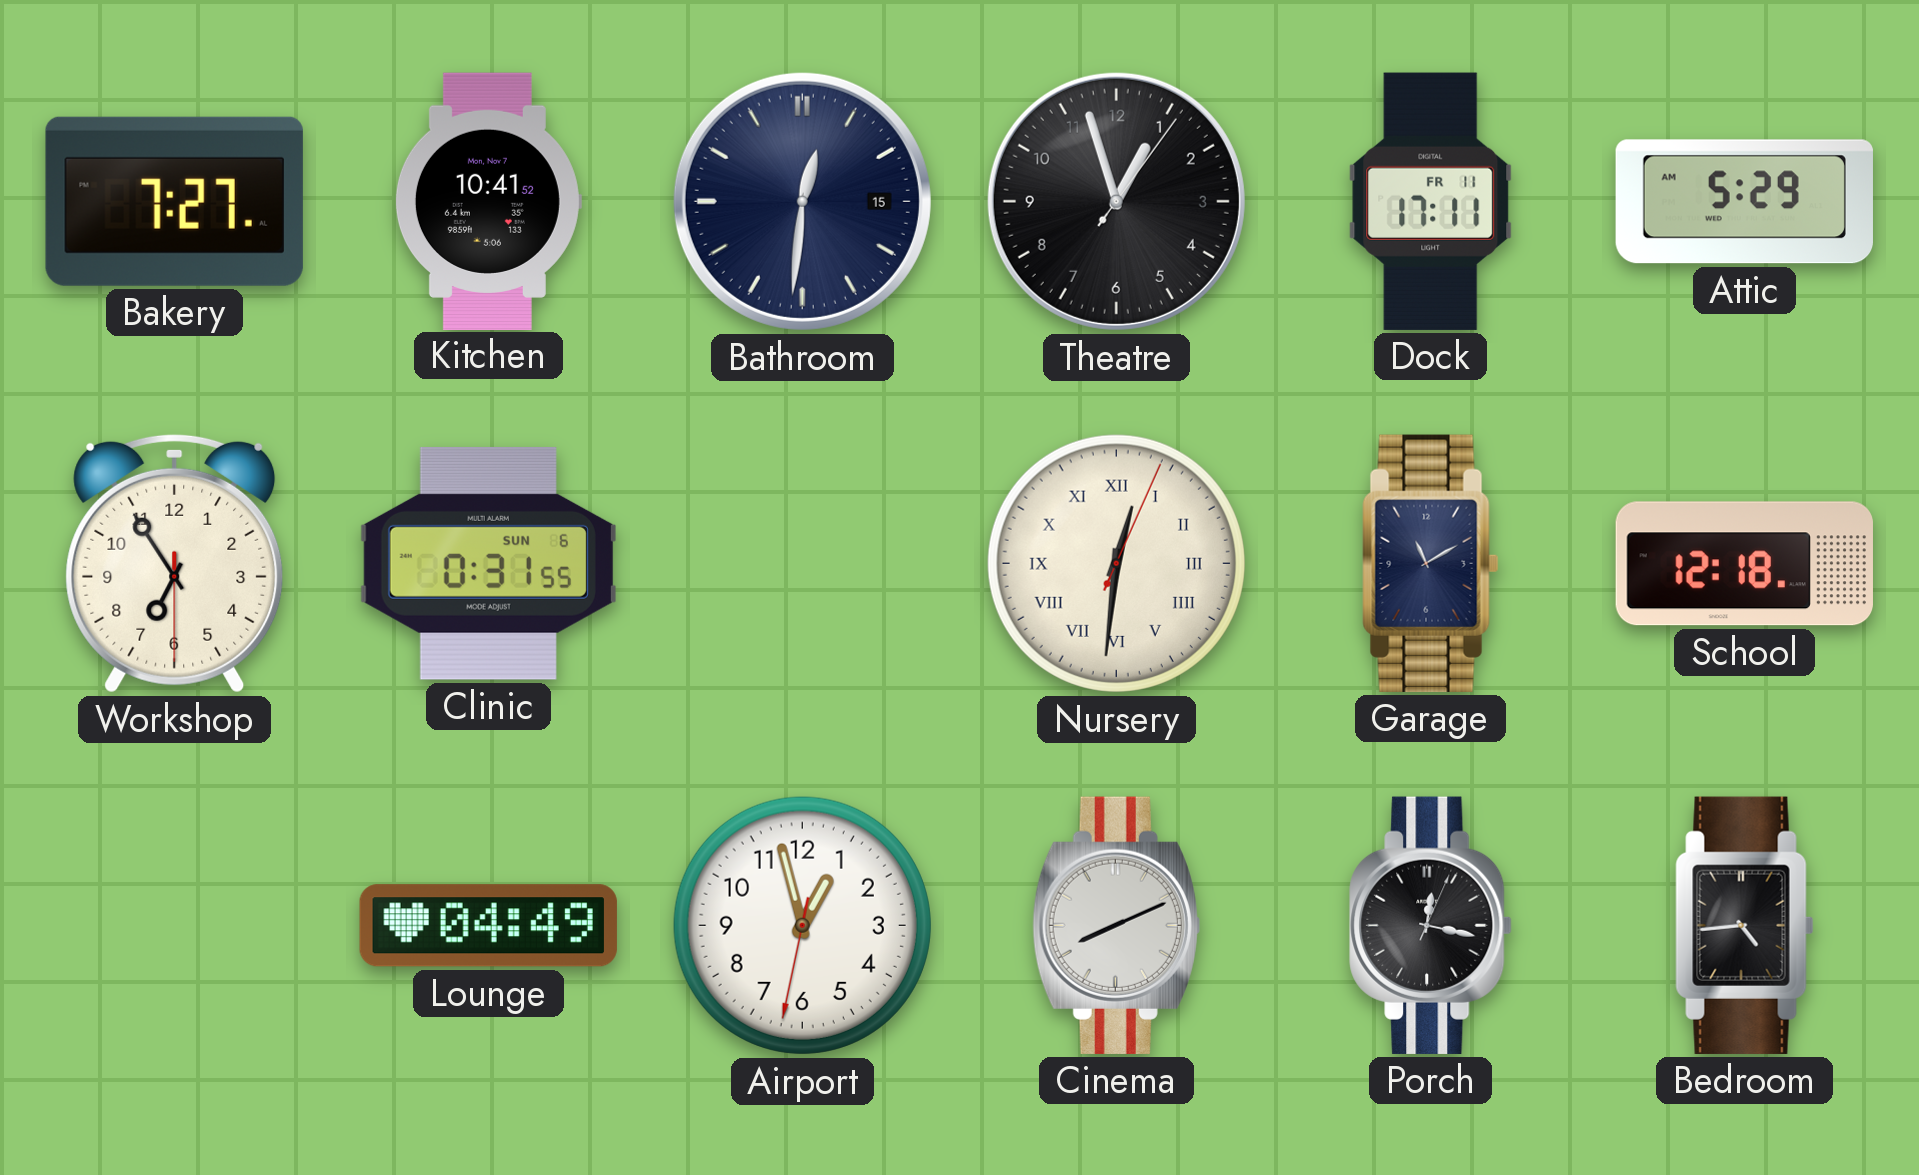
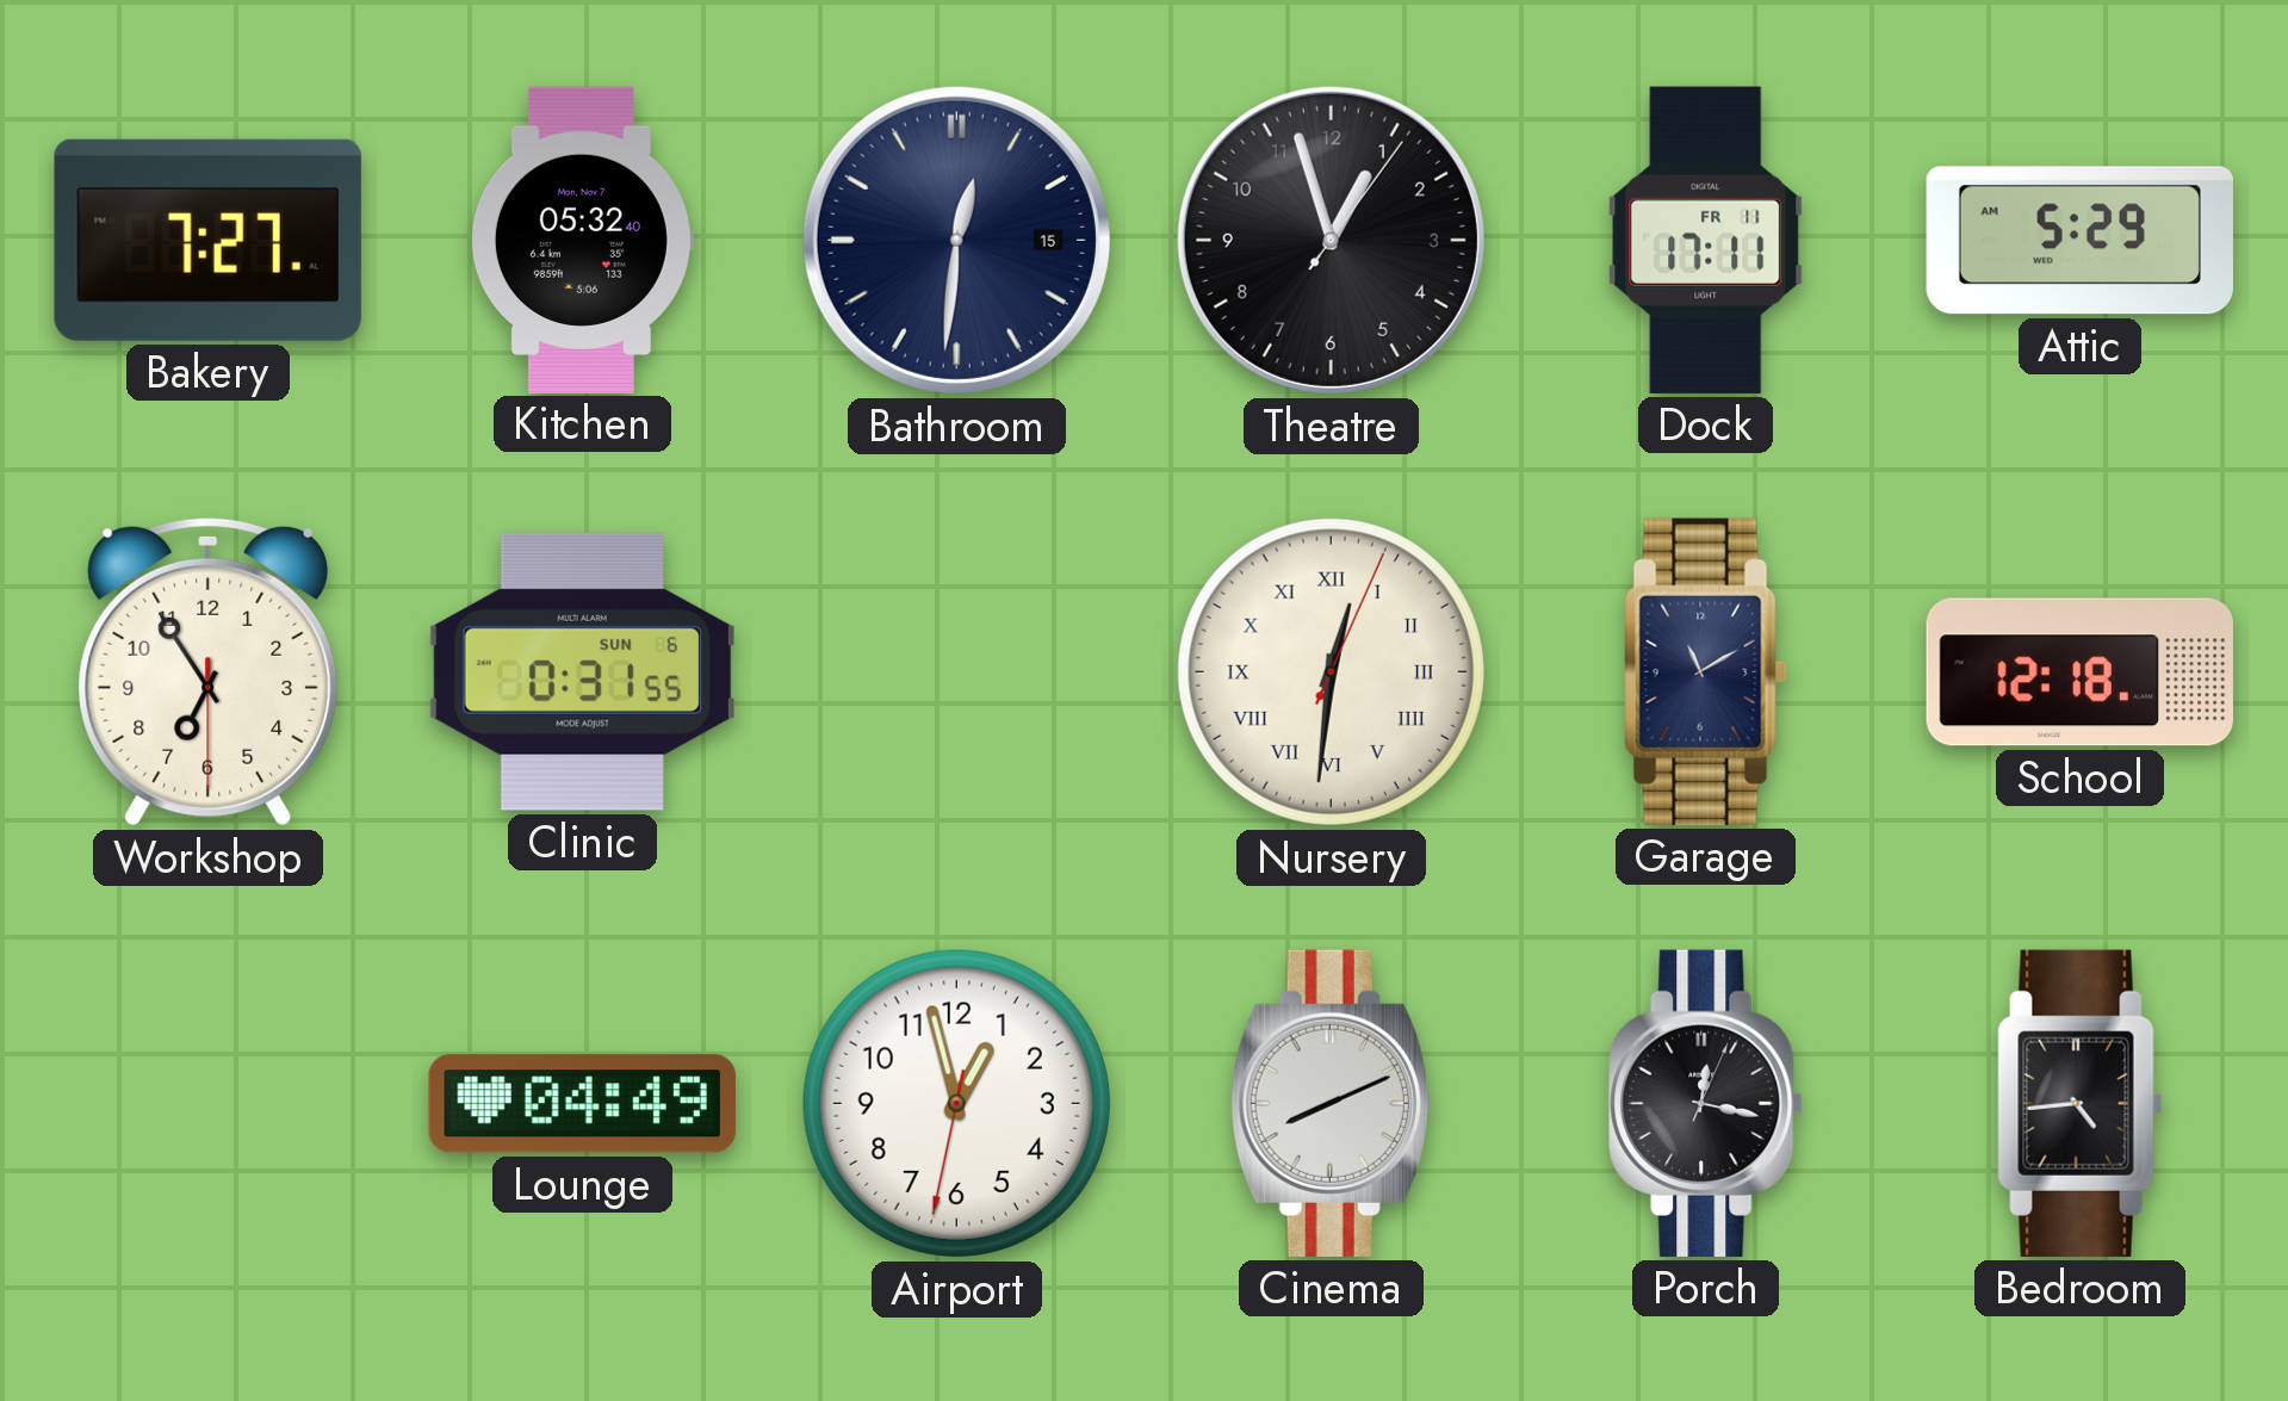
Kitchen: 10:41 -> 05:32 (582, 240)
